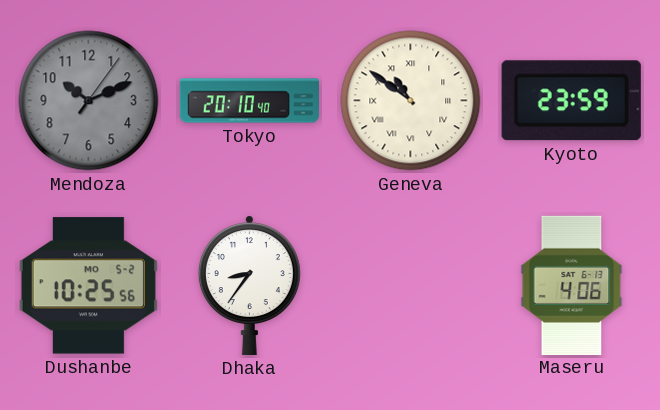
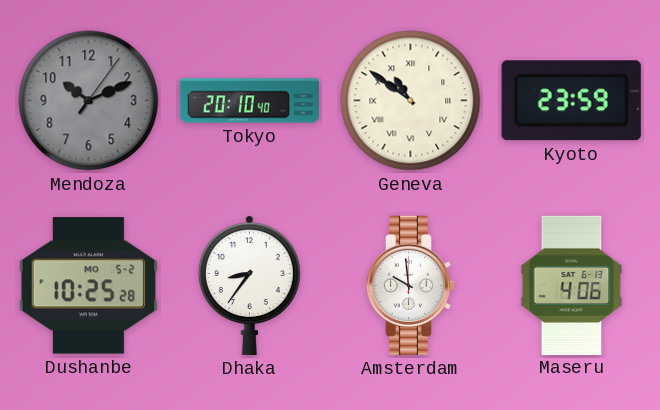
Dushanbe: 10:25:56 -> 10:25:28 (88, 286)
Amsterdam: none -> 9:59 (411, 285)
